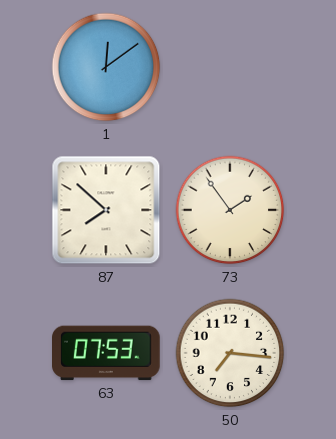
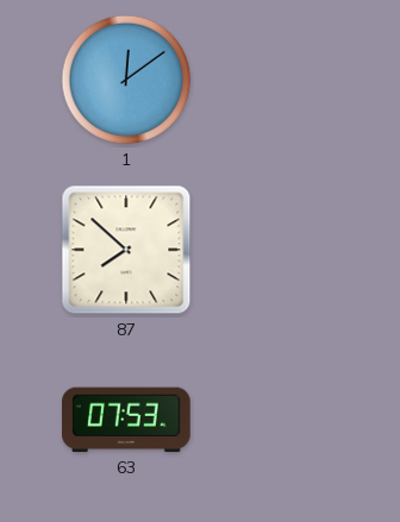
73: 1:54 -> none (230, 210)
50: 7:16 -> none (230, 353)
